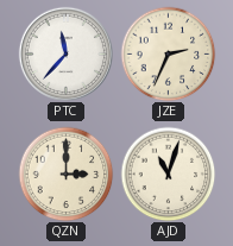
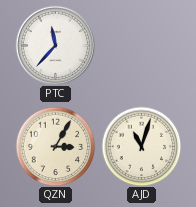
JZE: 2:34 -> none (168, 53)
QZN: 3:00 -> 3:05 (55, 146)
